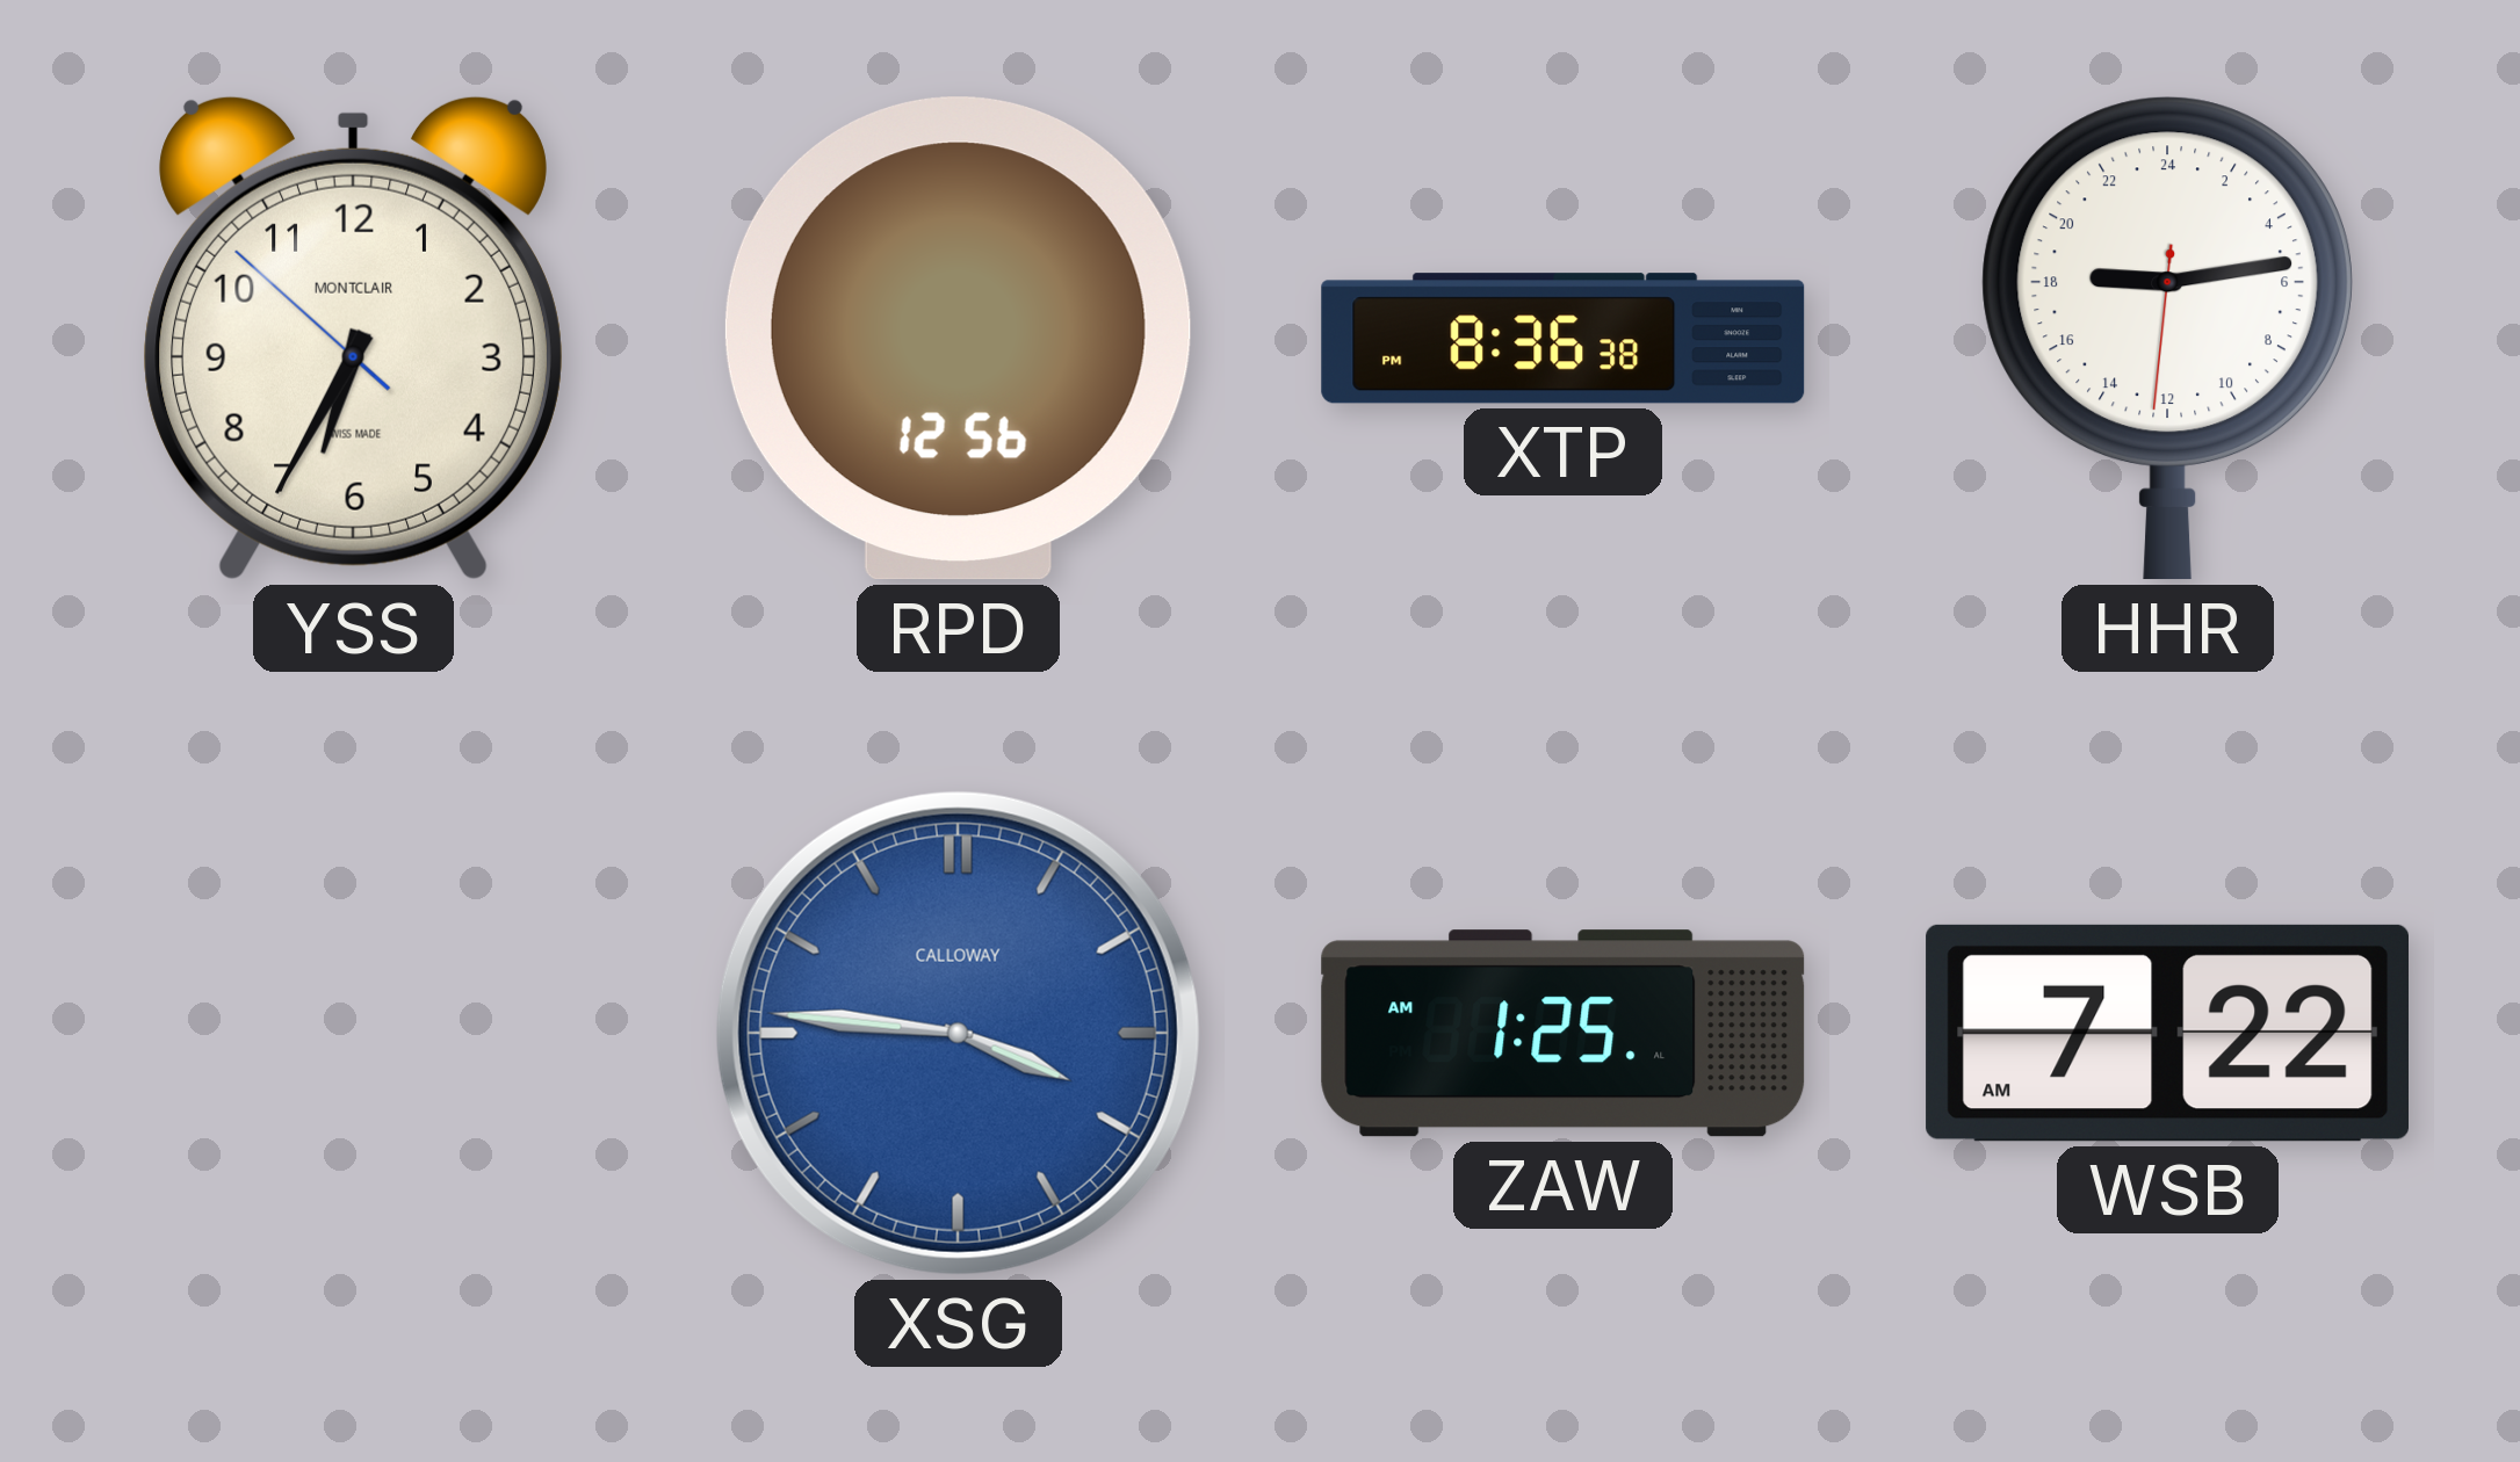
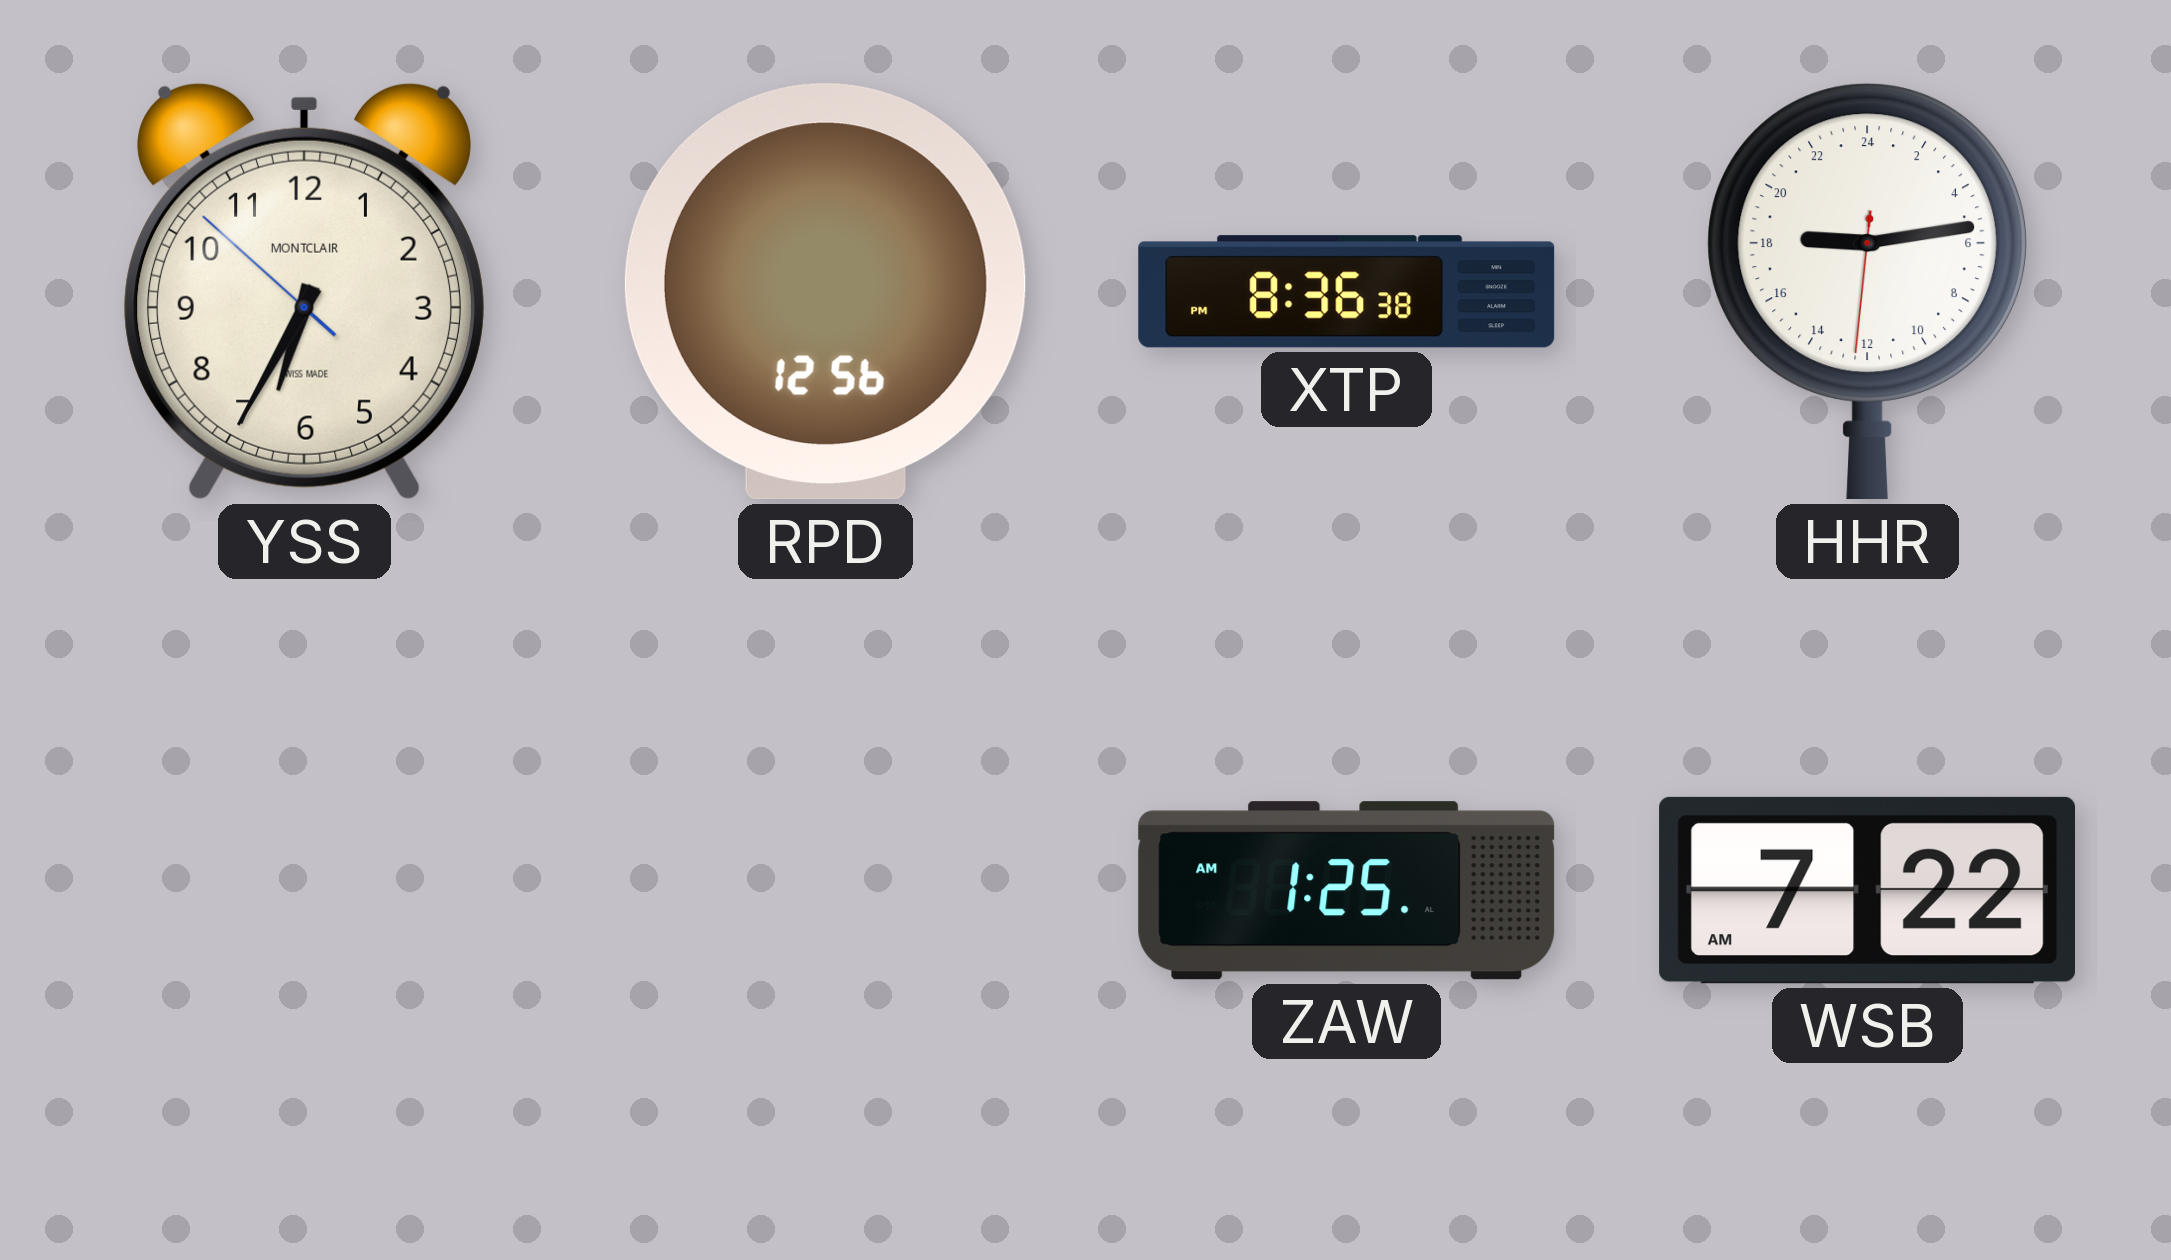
XSG: 3:46 -> none (958, 1033)
